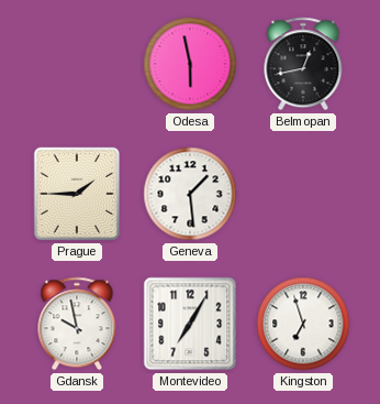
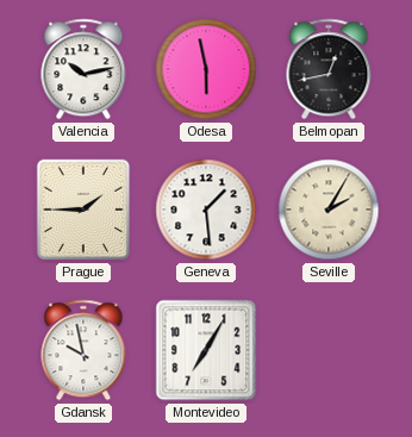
Valencia: none -> 10:13 (83, 69)
Seville: none -> 2:05 (329, 210)
Kingston: 6:57 -> none (303, 324)
